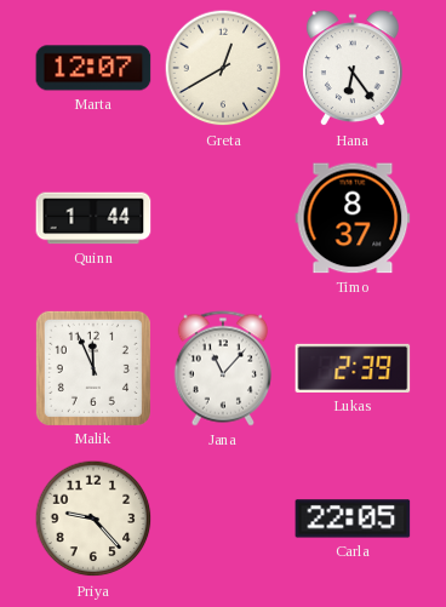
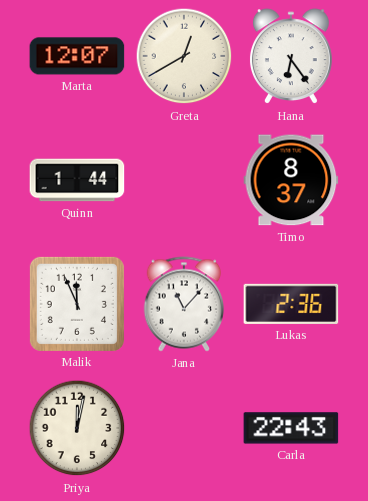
Lukas: 2:39 -> 2:36 (291, 304)
Priya: 9:23 -> 12:02 (77, 428)
Carla: 22:05 -> 22:43 (291, 428)
